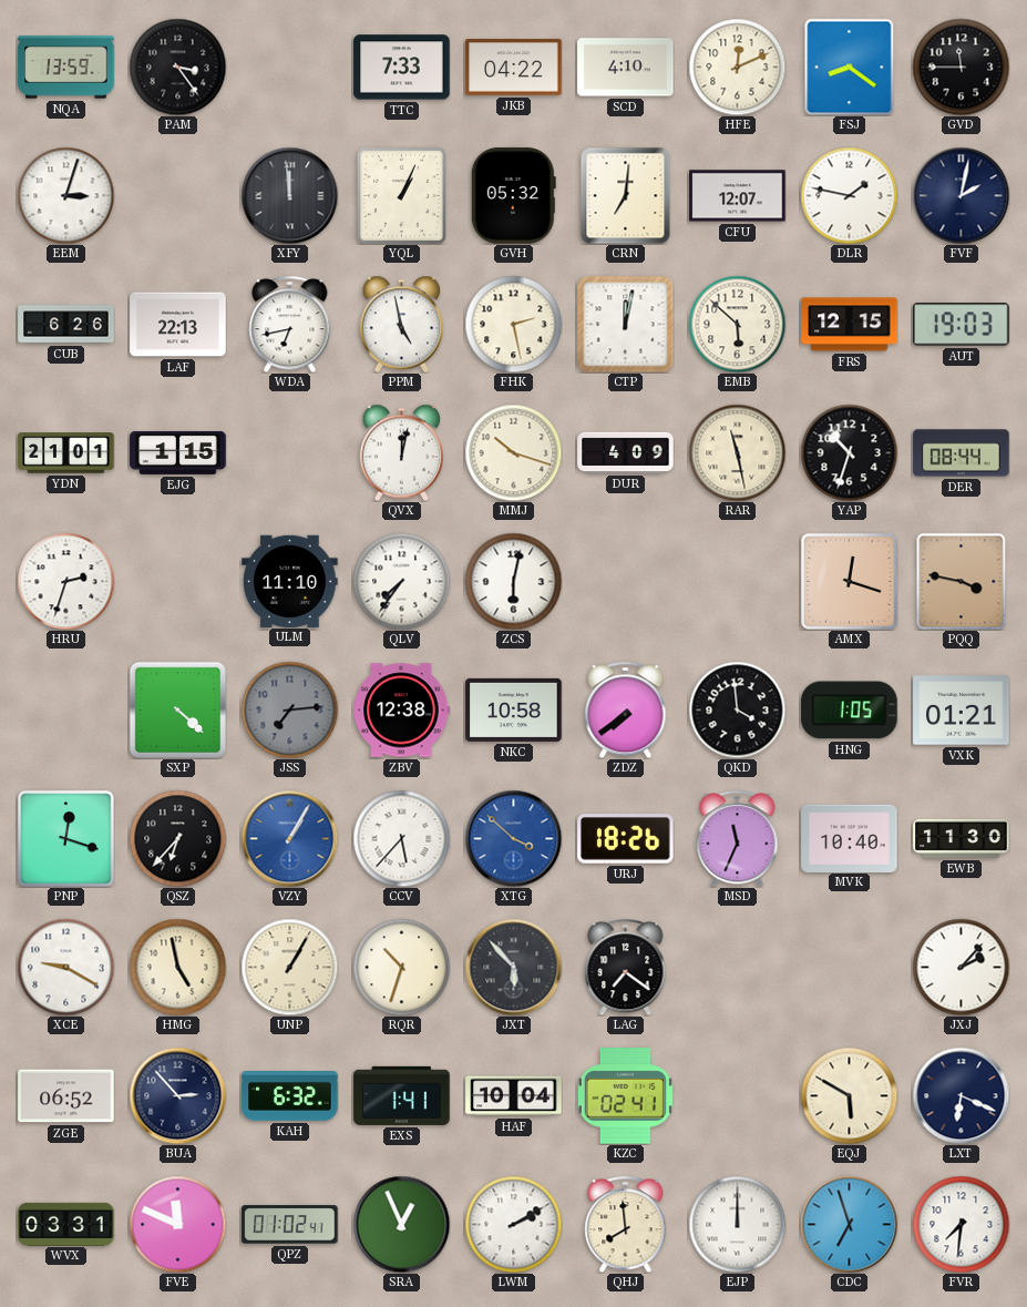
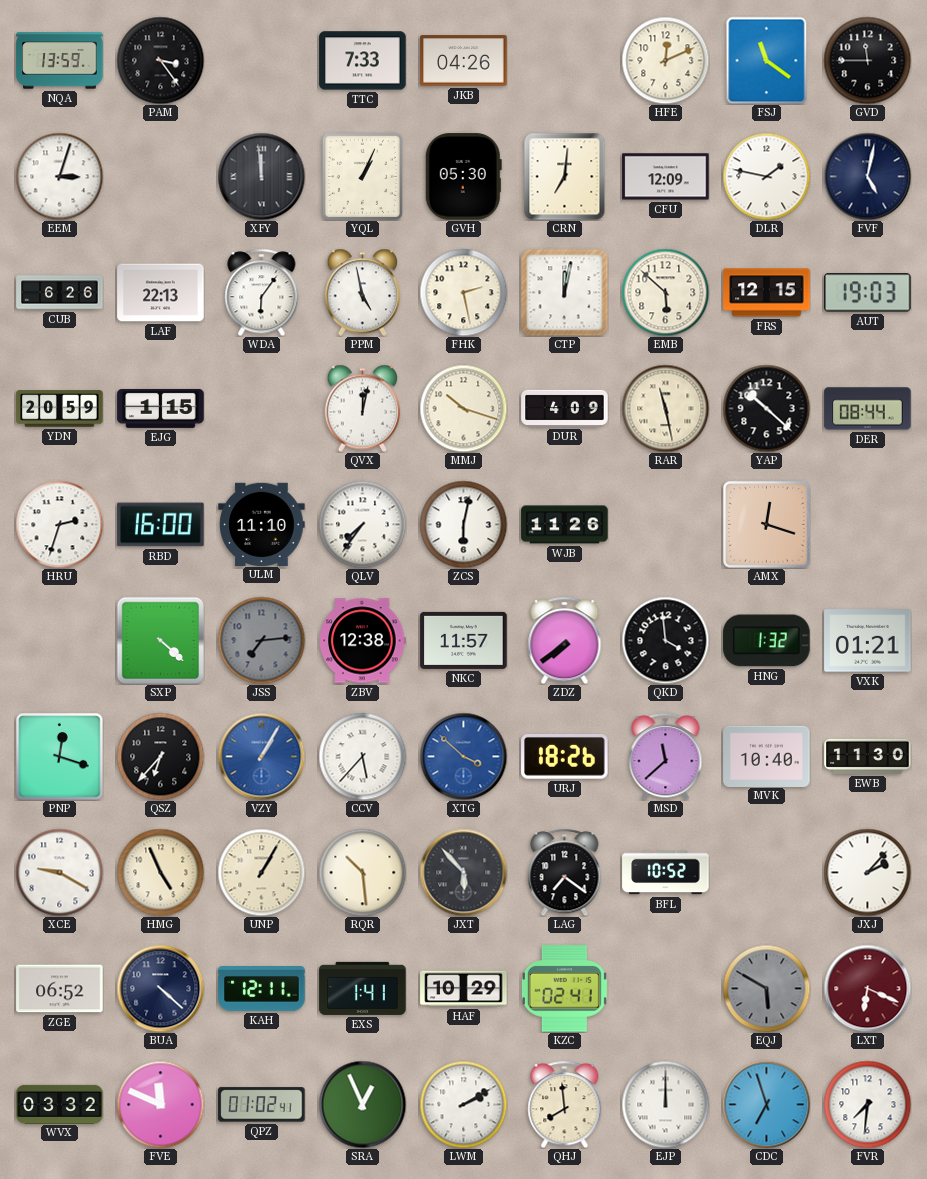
JKB: 04:22 -> 04:26 (464, 61)
SCD: 4:10 -> none (626, 68)
FSJ: 8:21 -> 11:21 (767, 60)
GVH: 05:32 -> 05:30 (463, 177)
CFU: 12:07 -> 12:09 (666, 177)
FVF: 2:02 -> 5:02 (867, 176)
WDA: 6:43 -> 6:06 (262, 292)
YDN: 21:01 -> 20:59 (60, 409)
YAP: 10:33 -> 10:22 (766, 408)
RBD: none -> 16:00 (161, 525)
WJB: none -> 11:26 (565, 525)
PQQ: 3:47 -> none (962, 581)
NKC: 10:58 -> 11:57 (464, 640)
HNG: 1:05 -> 1:32 (767, 641)
MSD: 11:34 -> 11:38 (666, 756)
HMG: 4:58 -> 4:56 (160, 872)
RQR: 10:33 -> 10:29 (362, 872)
BFL: none -> 10:52 (666, 873)
BUA: 2:53 -> 4:22 (160, 988)
KAH: 6:32 -> 12:11 (262, 989)
HAF: 10:04 -> 10:29 (464, 989)
EQJ dial: cream -> grey (766, 988)
LXT dial: navy -> burgundy (867, 988)
WVX: 03:31 -> 03:32 (60, 1104)
